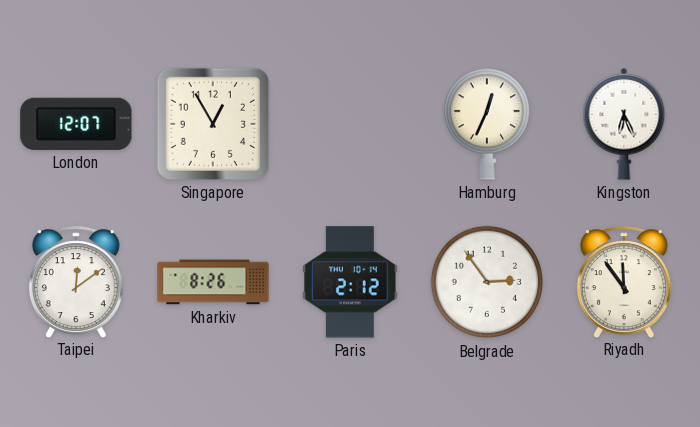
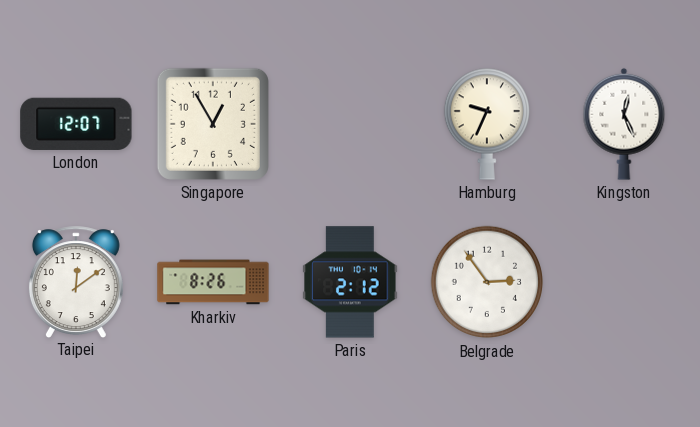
Hamburg: 12:34 -> 9:34 (486, 124)
Kingston: 6:26 -> 12:26 (624, 124)
Riyadh: 11:54 -> none (624, 282)
